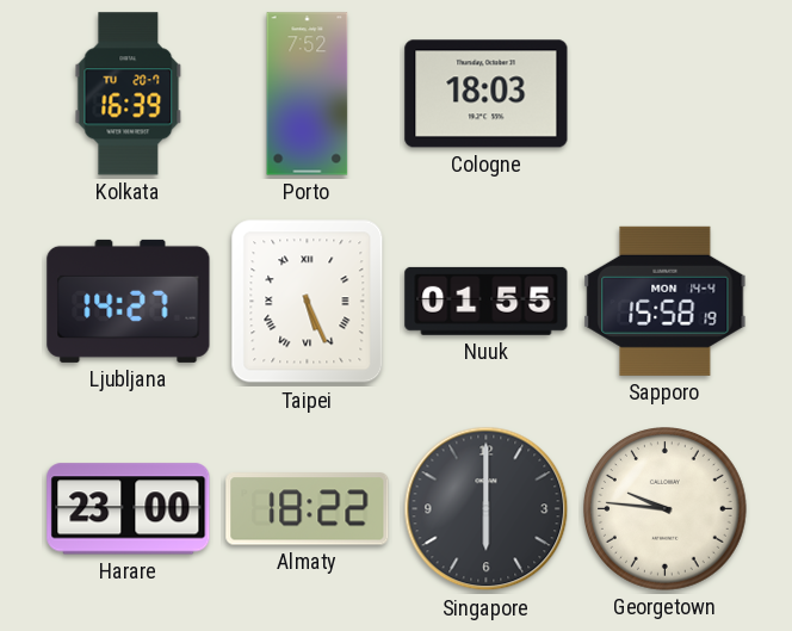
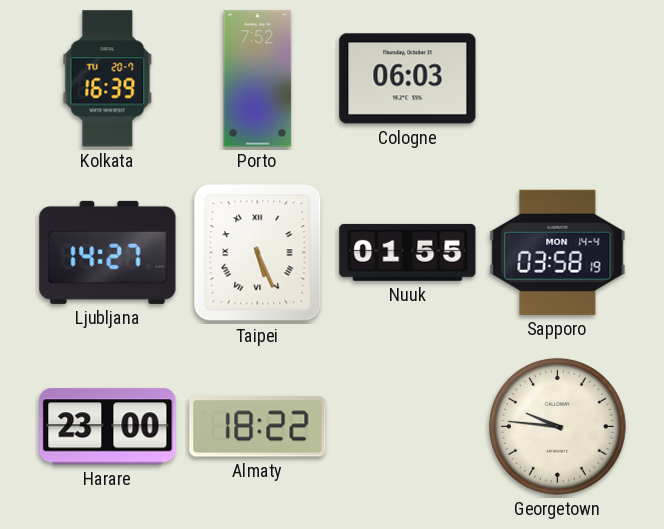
Cologne: 18:03 -> 06:03 (408, 79)
Sapporo: 15:58 -> 03:58 (558, 252)
Singapore: 6:00 -> none (487, 509)
